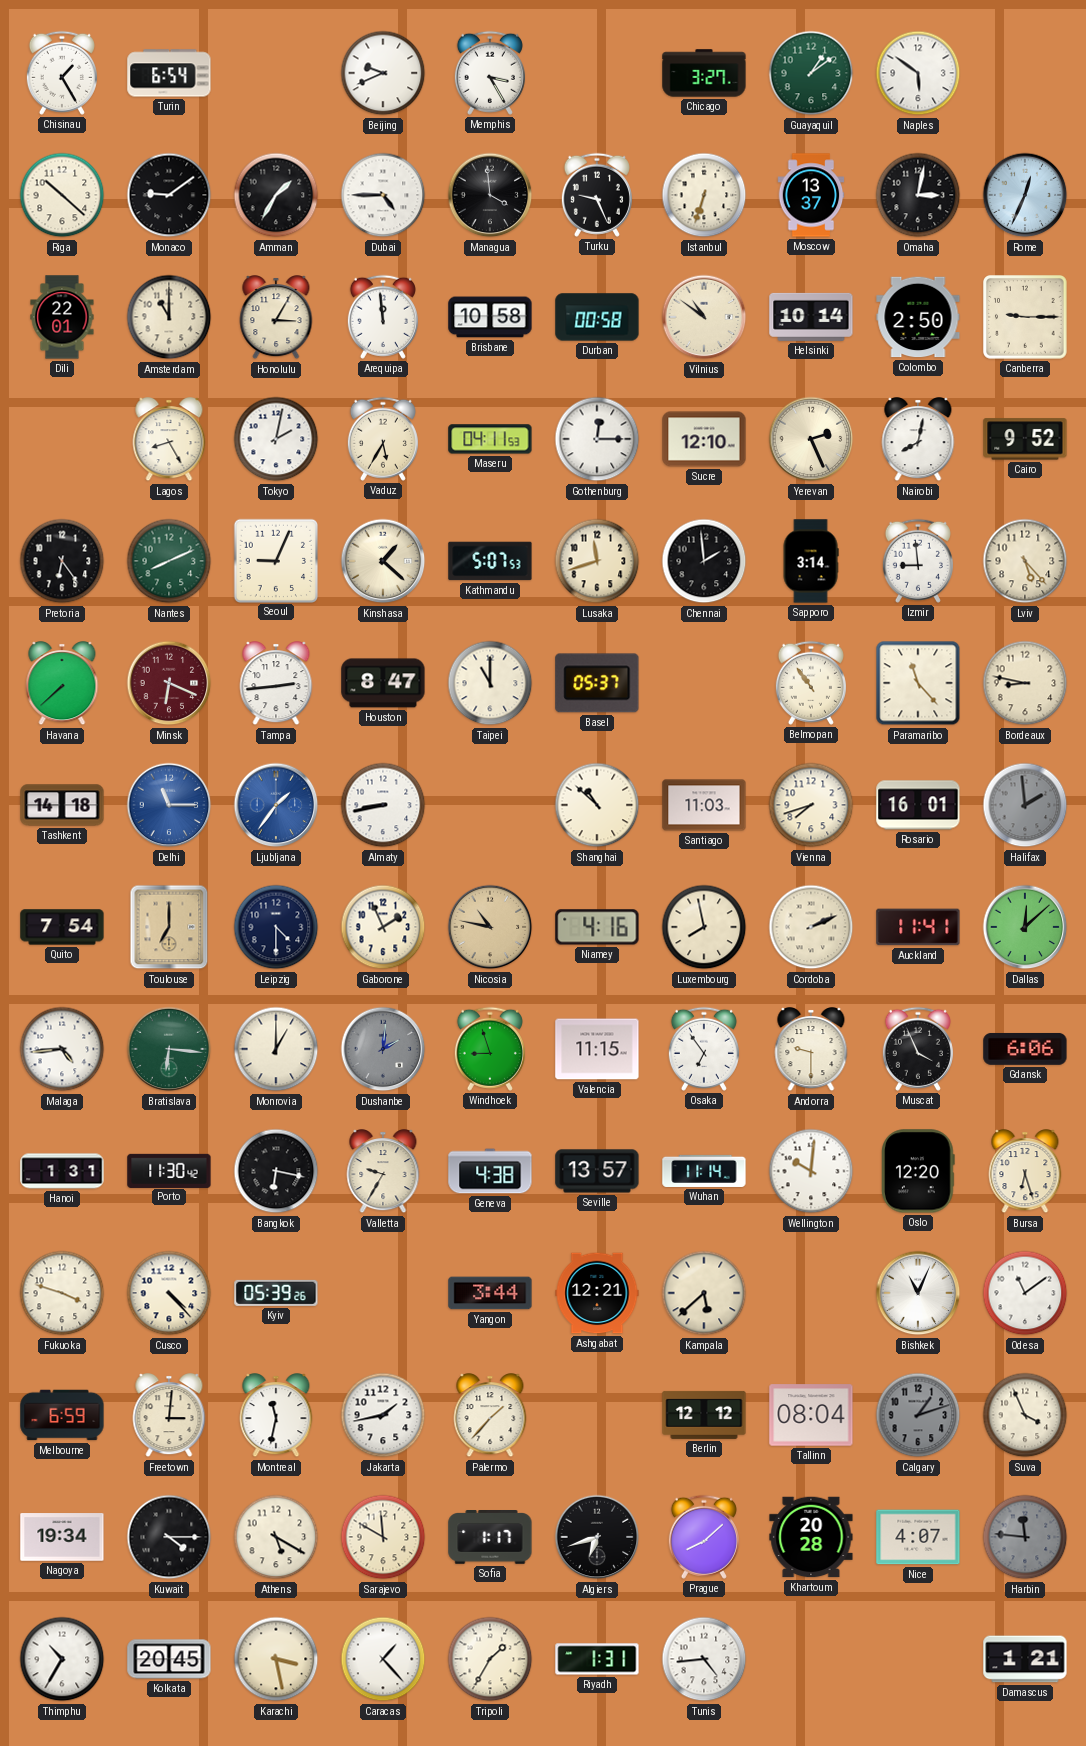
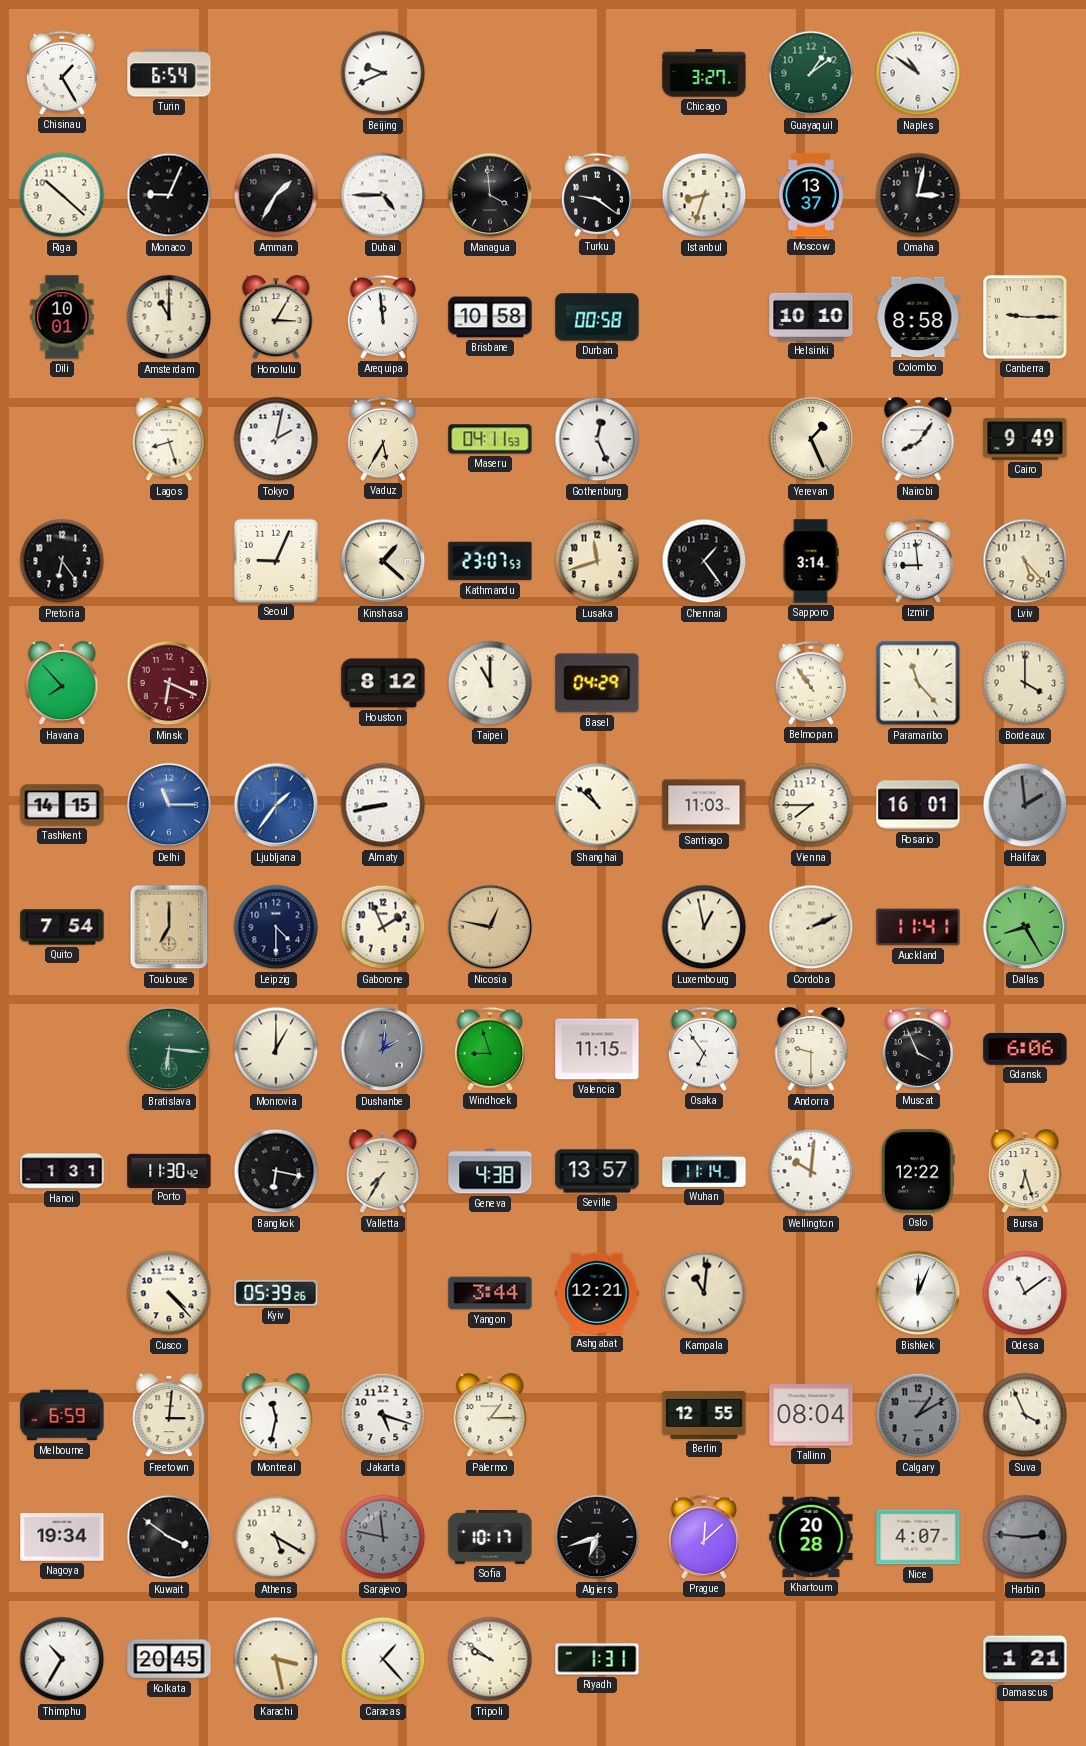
Memphis: 3:25 -> none (490, 73)
Naples: 5:51 -> 10:51 (918, 73)
Monaco: 9:09 -> 9:04 (169, 195)
Turku: 9:26 -> 9:21 (597, 195)
Istanbul: 6:33 -> 8:33 (704, 195)
Rome: 12:34 -> none (1025, 195)
Dili: 22:01 -> 10:01 (62, 317)
Vilnius: 10:51 -> none (704, 317)
Helsinki: 10:14 -> 10:10 (811, 317)
Colombo: 2:50 -> 8:58 (918, 317)
Lagos: 8:25 -> 8:27 (169, 440)
Gothenburg: 12:15 -> 12:26 (597, 439)
Sucre: 12:10 -> none (704, 439)
Yerevan: 2:26 -> 1:26 (811, 439)
Nairobi: 8:02 -> 8:06 (918, 440)
Cairo: 9:52 -> 9:49 (1025, 439)
Nantes: 8:11 -> none (169, 561)
Kathmandu: 5:07 -> 23:07 (490, 561)
Chennai: 1:59 -> 1:24 (704, 561)
Havana: 7:38 -> 7:53 (62, 684)
Tampa: 2:44 -> none (276, 684)
Houston: 8:47 -> 8:12 (383, 683)
Basel: 05:37 -> 04:29 (597, 683)
Bordeaux: 8:47 -> 4:00 (1025, 683)
Tashkent: 14:18 -> 14:15 (62, 805)
Vienna: 7:42 -> 7:45 (811, 805)
Nicosia: 10:47 -> 12:47 (490, 927)
Niamey: 4:16 -> none (597, 927)
Luxembourg: 7:58 -> 12:58 (704, 927)
Dallas: 12:08 -> 8:25 (1025, 927)
Malaga: 4:44 -> none (62, 1049)
Valletta: 9:35 -> 7:35 (383, 1172)
Oslo: 12:20 -> 12:22 (919, 1171)
Fukuoka: 3:48 -> none (62, 1293)
Kampala: 5:38 -> 11:01 (704, 1293)
Bishkek: 11:04 -> 12:04 (918, 1293)
Jakarta: 1:43 -> 5:18 (383, 1415)
Palermo: 1:37 -> 1:15 (490, 1416)
Berlin: 12:12 -> 12:55 (704, 1415)
Calgary: 1:12 -> 1:10 (918, 1415)
Kuwait: 4:15 -> 3:51 (169, 1537)
Sarajevo: 11:50 -> 11:47 (383, 1537)
Sarajevo dial: cream -> grey (383, 1537)
Sofia: 1:17 -> 10:17 (490, 1538)
Prague: 8:08 -> 12:08 (704, 1537)
Harbin: 11:46 -> 2:46 (1025, 1537)
Tripoli: 1:35 -> 9:51 (490, 1659)
Tunis: 4:44 -> none (704, 1659)
